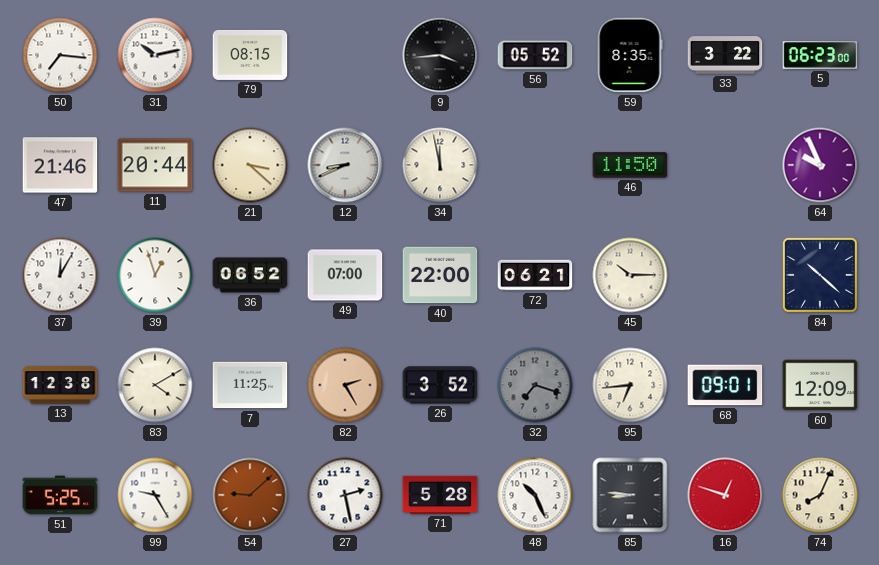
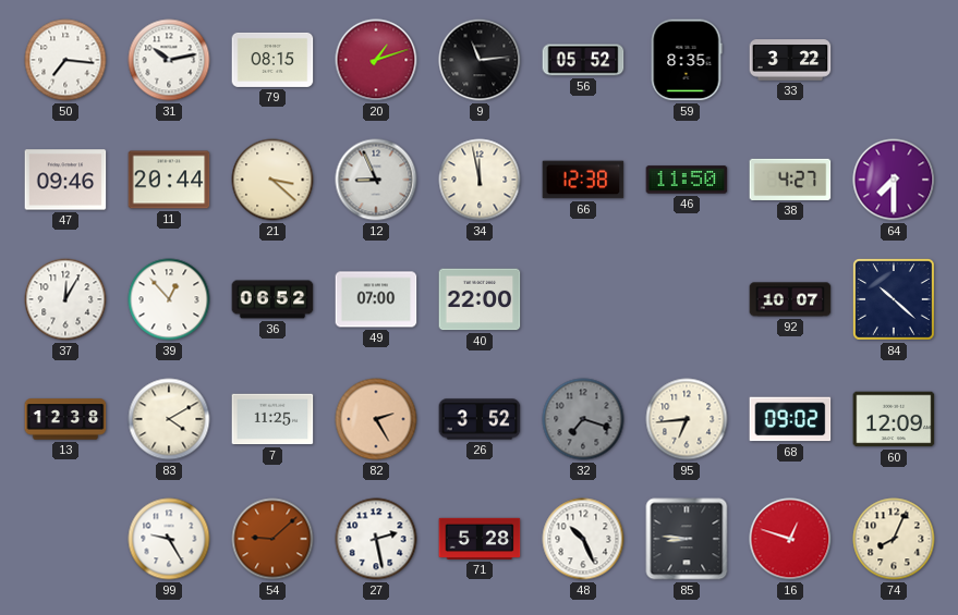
20: none -> 1:12 (376, 60)
9: 3:44 -> 11:14 (480, 60)
5: 06:23 -> none (820, 55)
47: 21:46 -> 09:46 (65, 180)
12: 8:41 -> 8:56 (376, 180)
66: none -> 12:38 (583, 180)
38: none -> 4:27 (790, 180)
64: 9:56 -> 7:30 (894, 180)
39: 12:57 -> 12:53 (169, 299)
72: 06:21 -> none (535, 275)
45: 10:15 -> none (630, 275)
92: none -> 10:07 (790, 299)
68: 09:01 -> 09:02 (790, 419)
51: 5:25 -> none (60, 495)
